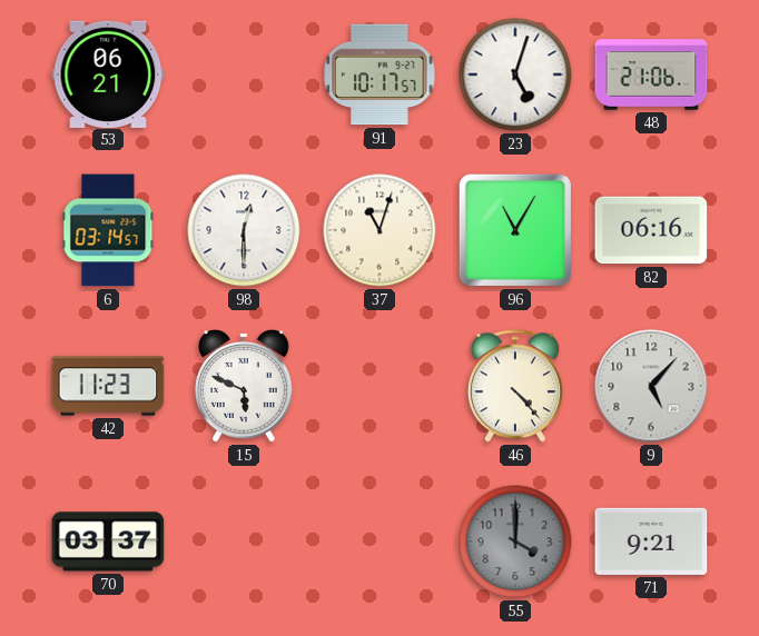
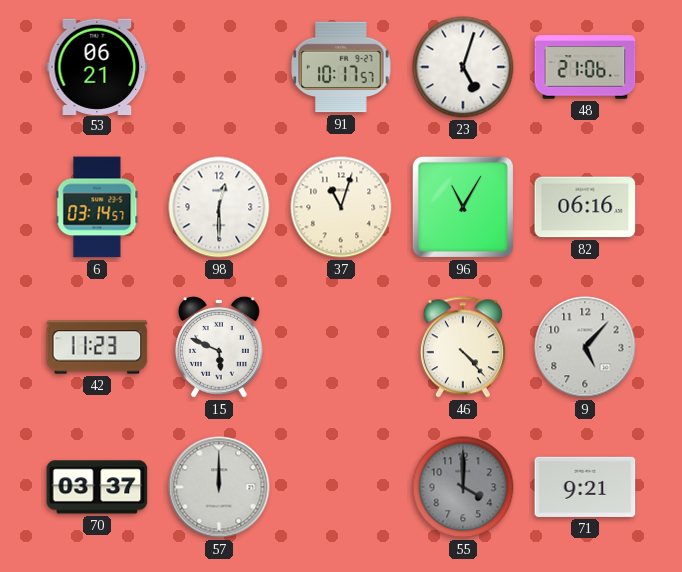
57: none -> 12:00 (219, 487)
